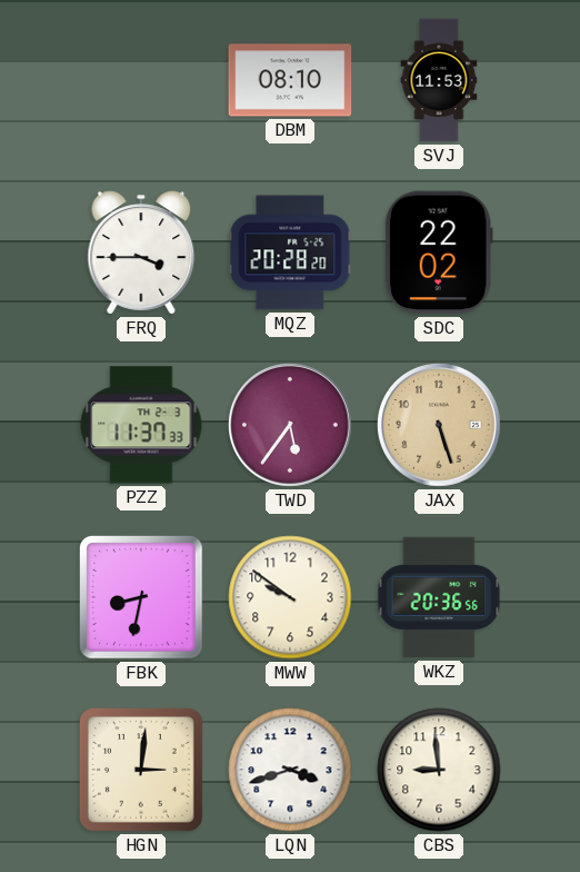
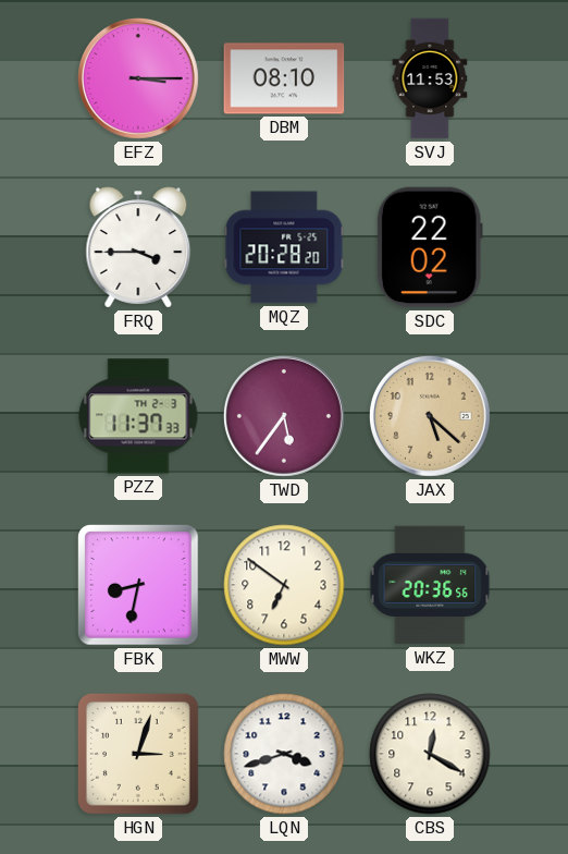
EFZ: none -> 3:15 (139, 80)
JAX: 5:27 -> 5:22 (431, 417)
MWW: 9:51 -> 6:51 (284, 585)
HGN: 3:01 -> 3:03 (138, 754)
CBS: 8:59 -> 12:20 (430, 754)
